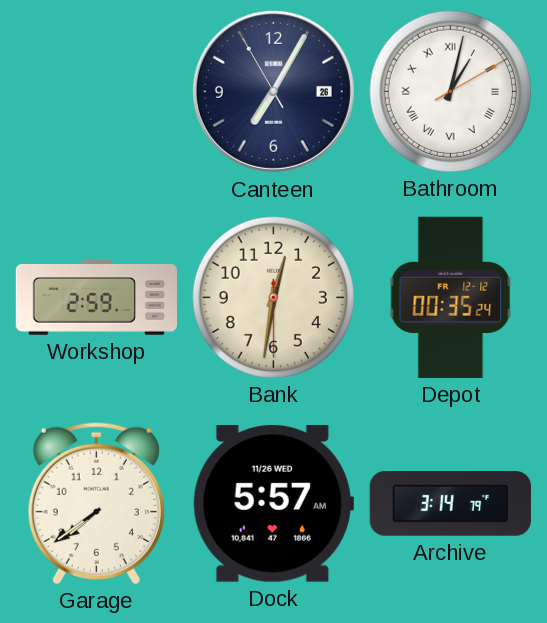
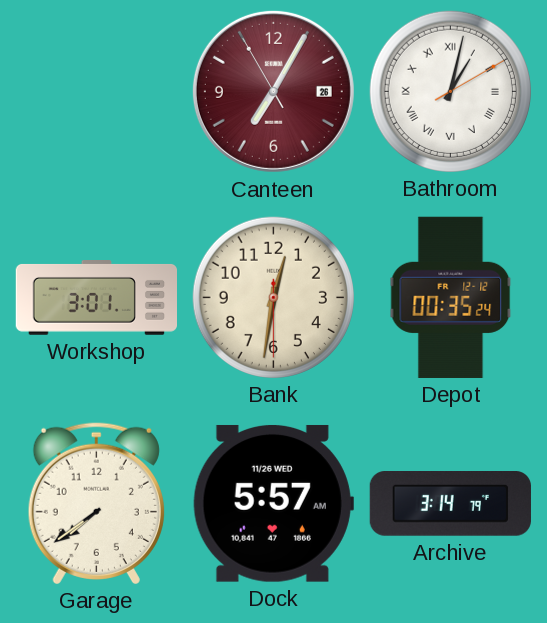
Canteen dial: navy -> burgundy (273, 91)
Workshop: 2:59 -> 3:01 (96, 298)
